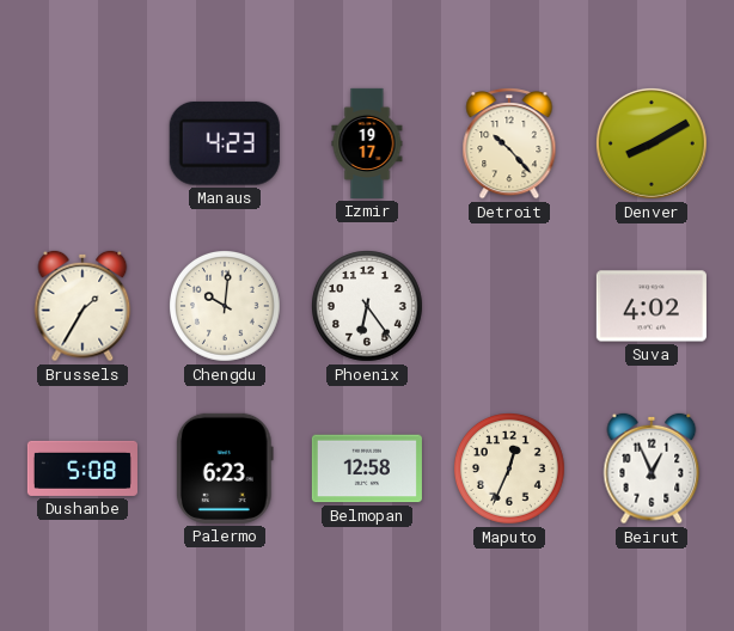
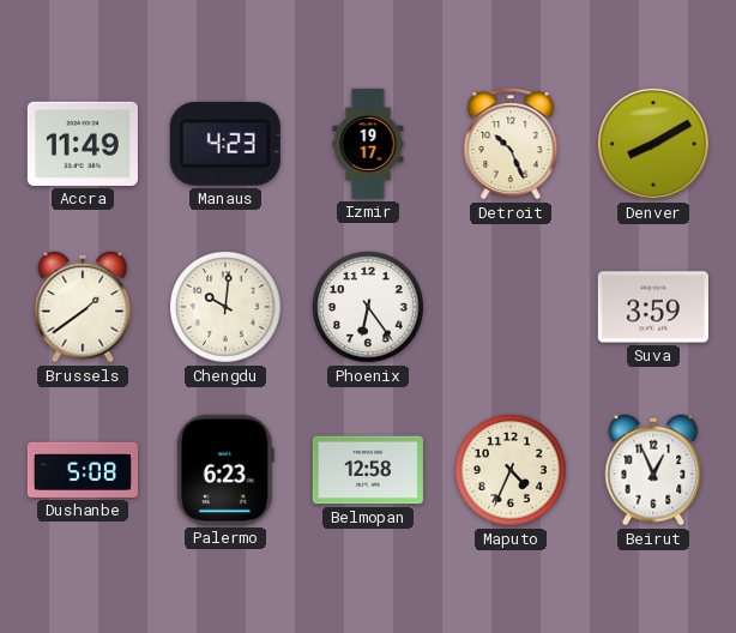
Accra: none -> 11:49 (83, 144)
Detroit: 10:23 -> 10:26 (511, 144)
Brussels: 1:35 -> 1:39 (83, 307)
Suva: 4:02 -> 3:59 (653, 307)
Maputo: 12:34 -> 4:34 (512, 471)
